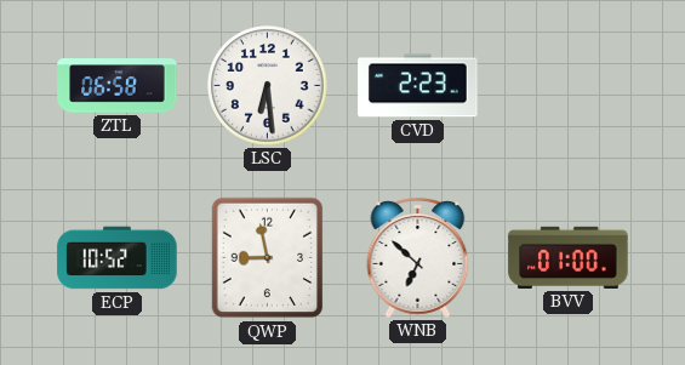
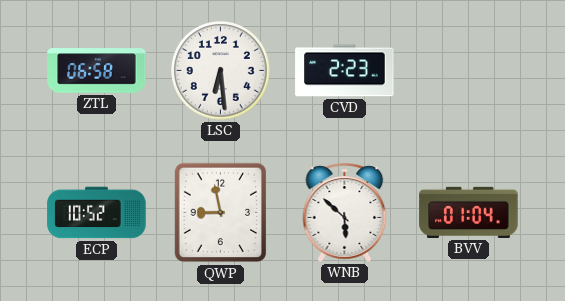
WNB: 6:52 -> 5:52 (345, 212)
BVV: 01:00 -> 01:04 (469, 212)
